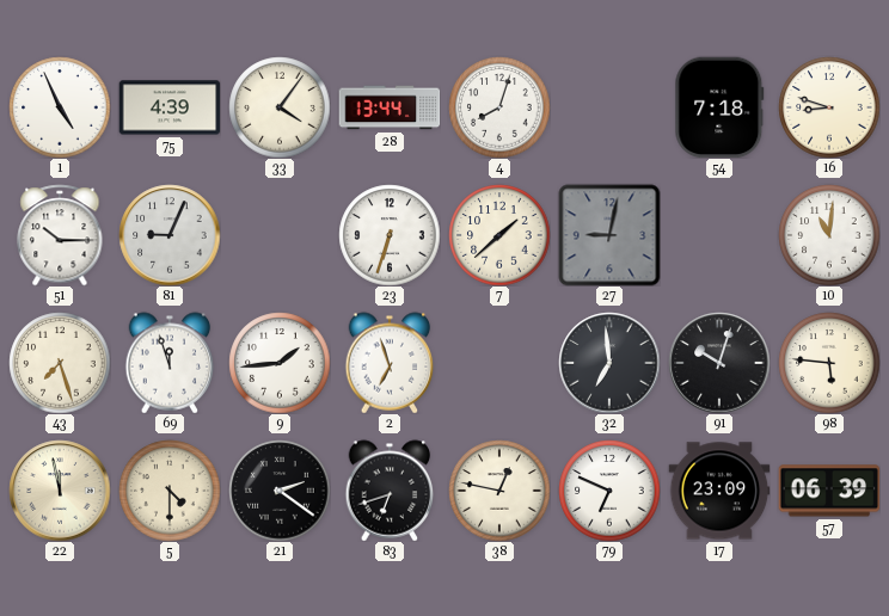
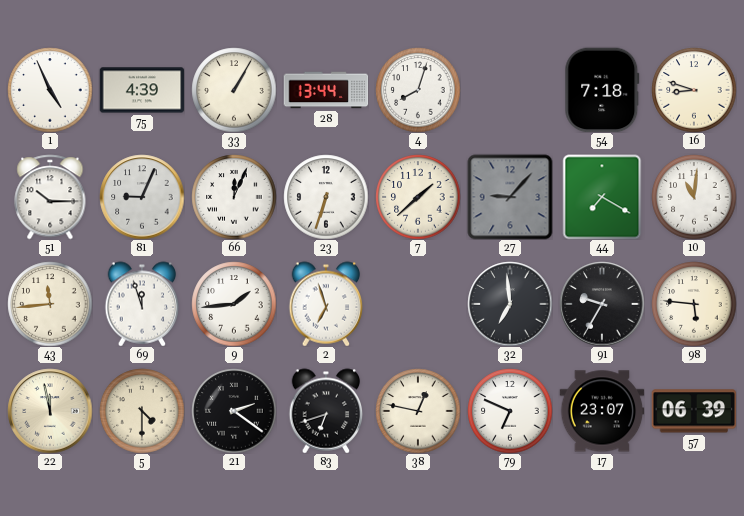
33: 4:06 -> 1:05 (234, 90)
66: none -> 12:04 (234, 197)
27: 9:02 -> 9:07 (510, 197)
44: none -> 7:20 (602, 197)
43: 7:27 -> 11:44 (50, 304)
91: 10:03 -> 9:35 (602, 304)
17: 23:09 -> 23:07 (602, 411)
